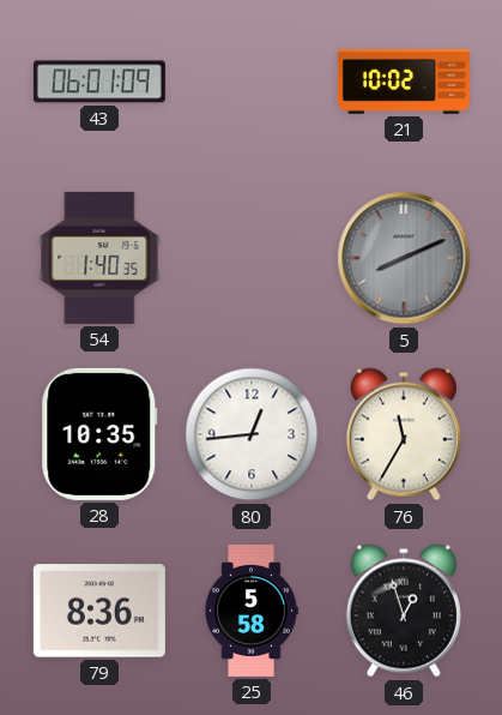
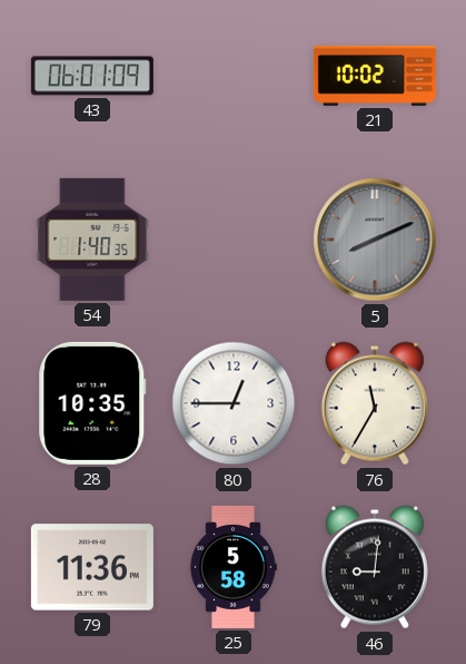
80: 12:44 -> 12:45 (234, 403)
79: 8:36 -> 11:36 (92, 567)
46: 12:57 -> 9:01 (375, 567)
